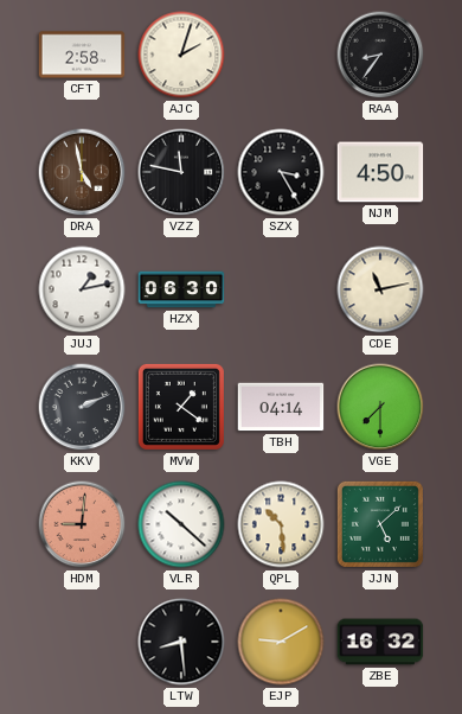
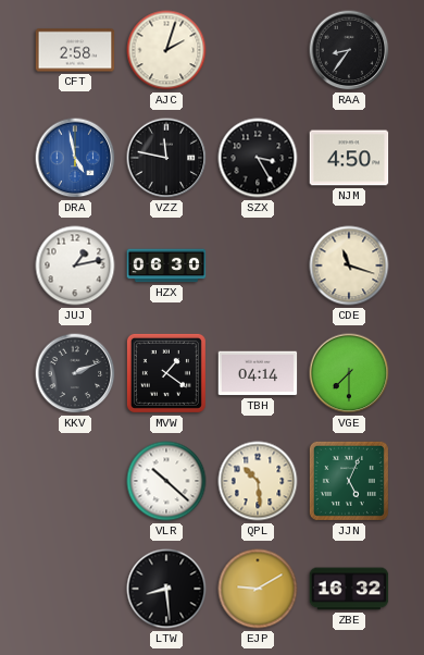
DRA dial: brown -> blue (75, 158)
CDE: 11:13 -> 11:18 (349, 265)
HDM: 9:01 -> none (82, 524)
JJN: 5:08 -> 5:04 (349, 481)
